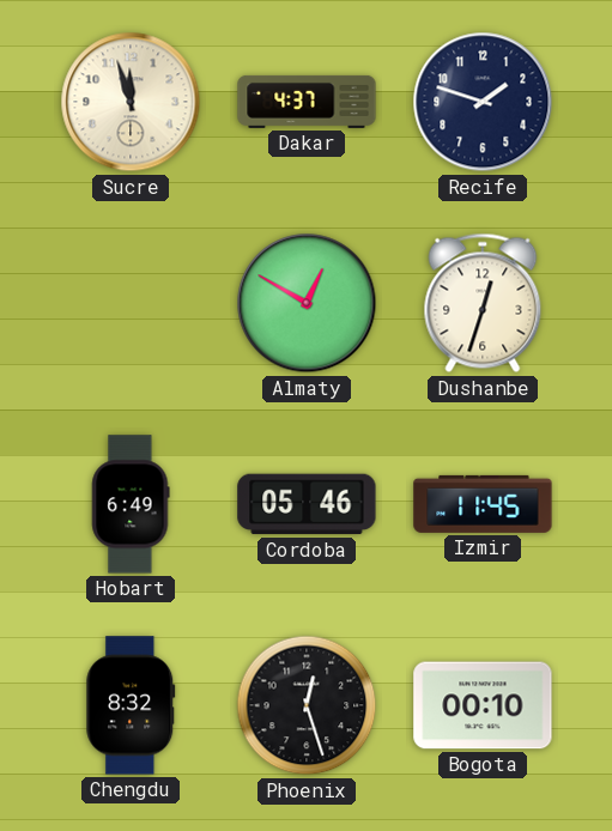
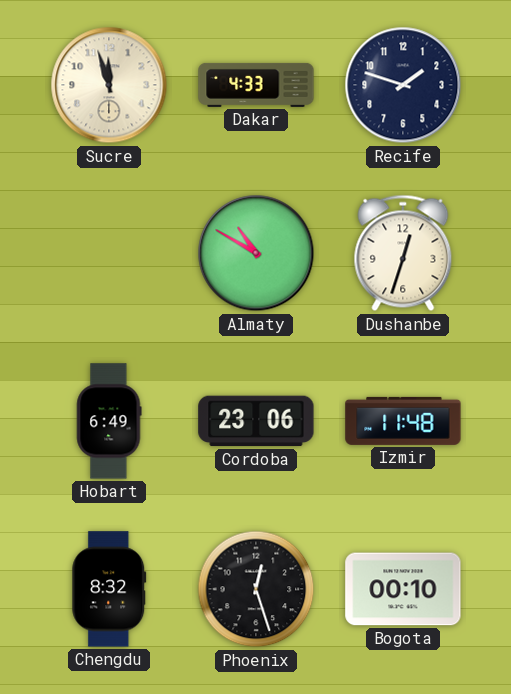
Dakar: 4:37 -> 4:33 (256, 85)
Almaty: 12:50 -> 10:50 (256, 253)
Cordoba: 05:46 -> 23:06 (256, 421)
Izmir: 11:45 -> 11:48 (403, 421)
